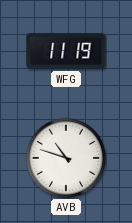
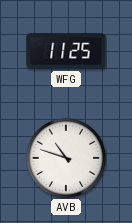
WFG: 11:19 -> 11:25 (66, 51)
